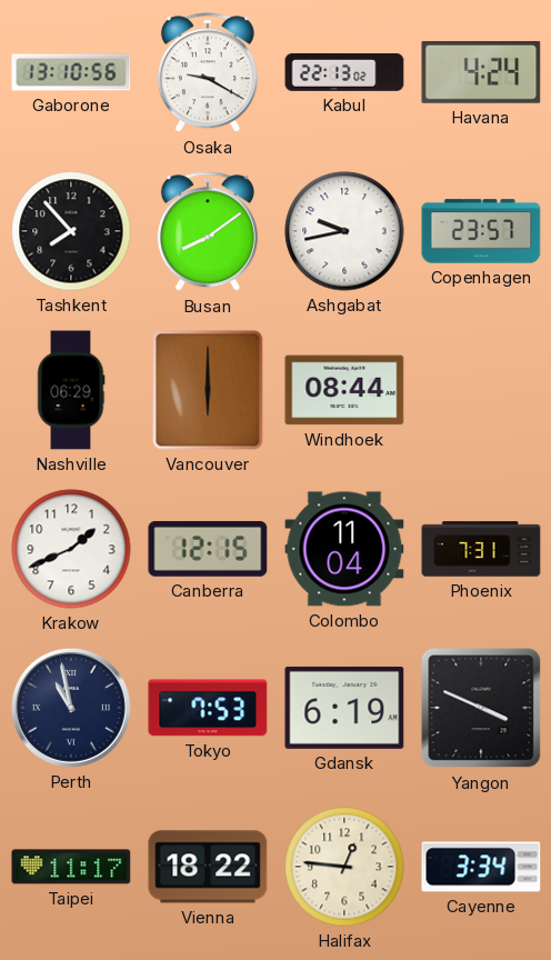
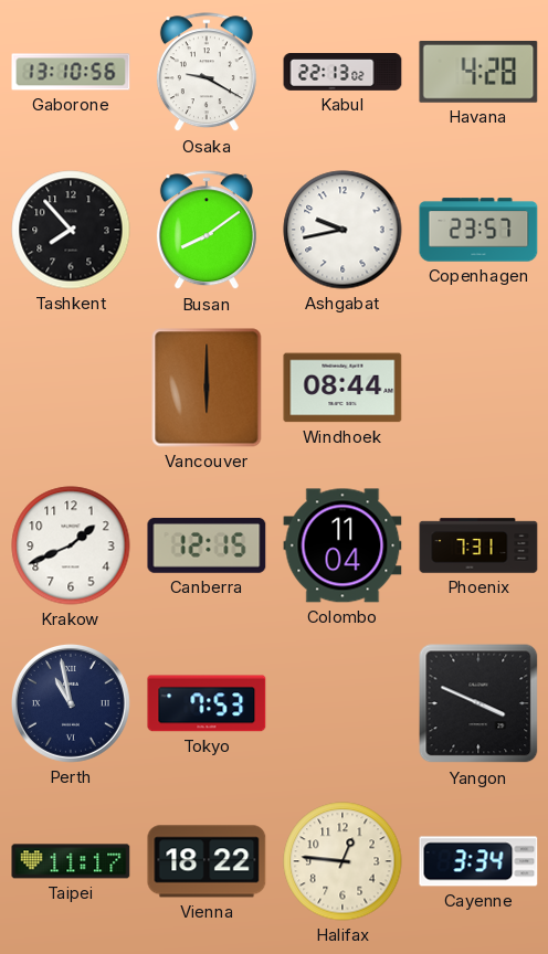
Havana: 4:24 -> 4:28 (478, 72)
Nashville: 06:29 -> none (71, 390)
Gdansk: 6:19 -> none (344, 708)
